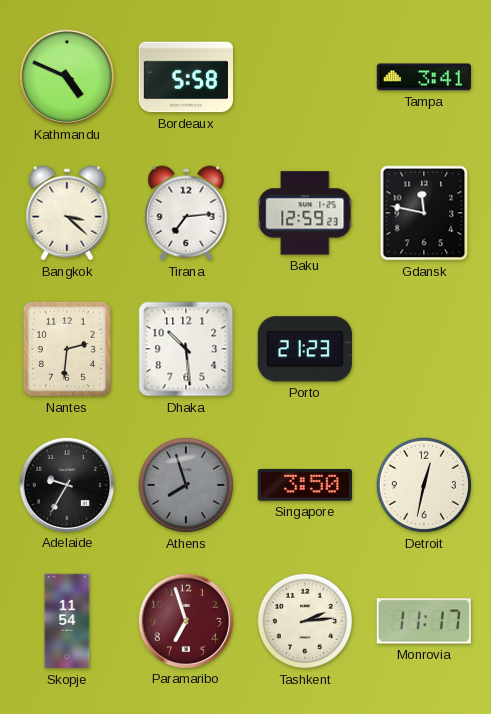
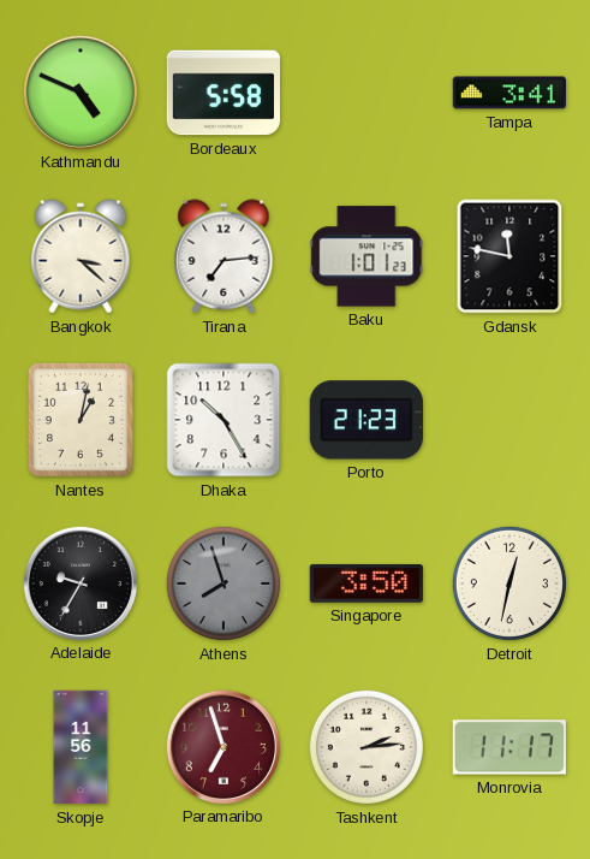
Baku: 12:59 -> 1:01 (366, 256)
Nantes: 2:31 -> 1:02 (81, 420)
Dhaka: 10:29 -> 10:25 (224, 420)
Skopje: 11:54 -> 11:56 (81, 747)
